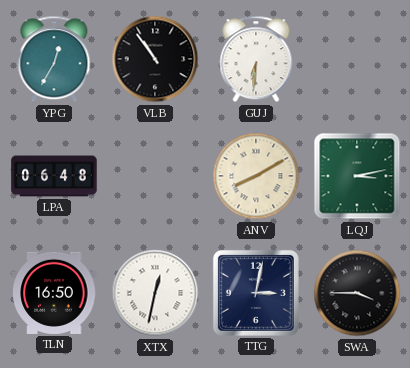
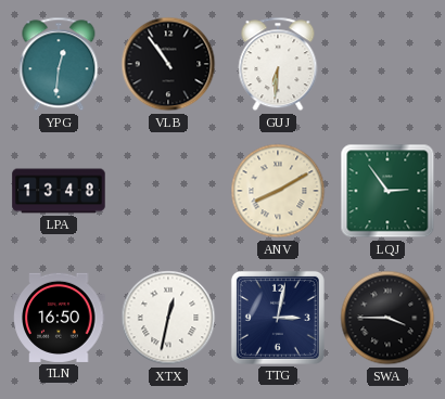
YPG: 12:35 -> 12:31 (59, 64)
LPA: 06:48 -> 13:48 (59, 191)
LQJ: 3:13 -> 2:54 (387, 191)
